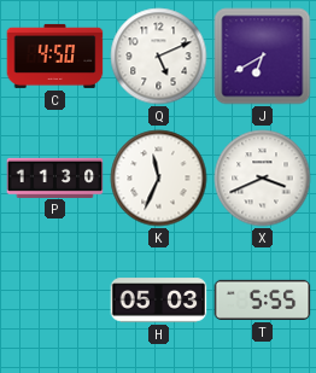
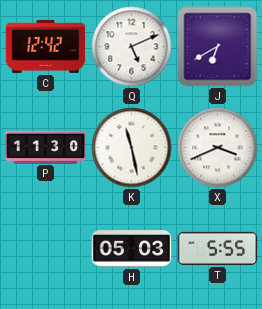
C: 4:50 -> 12:42 (46, 46)
K: 11:34 -> 11:28 (132, 148)
